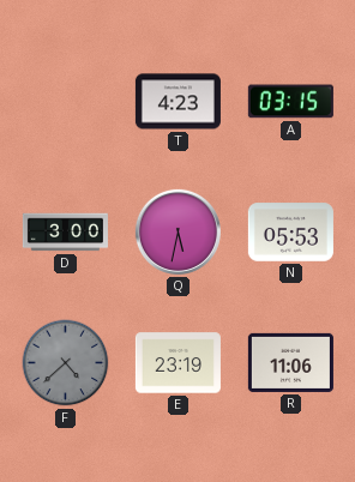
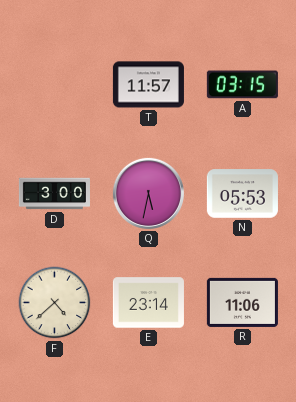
T: 4:23 -> 11:57 (148, 85)
F dial: grey -> cream (55, 303)
E: 23:19 -> 23:14 (148, 303)
